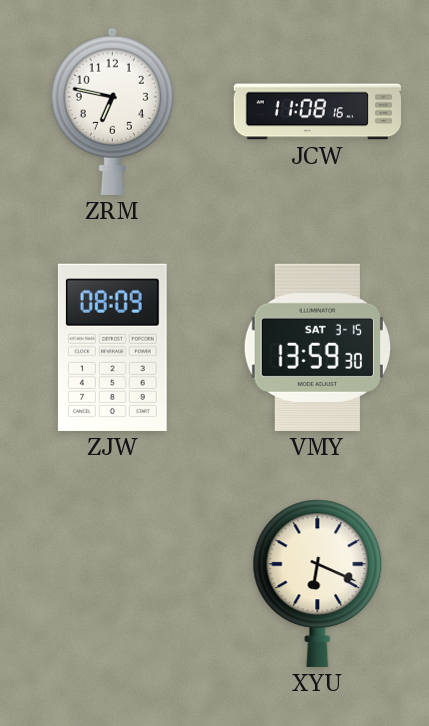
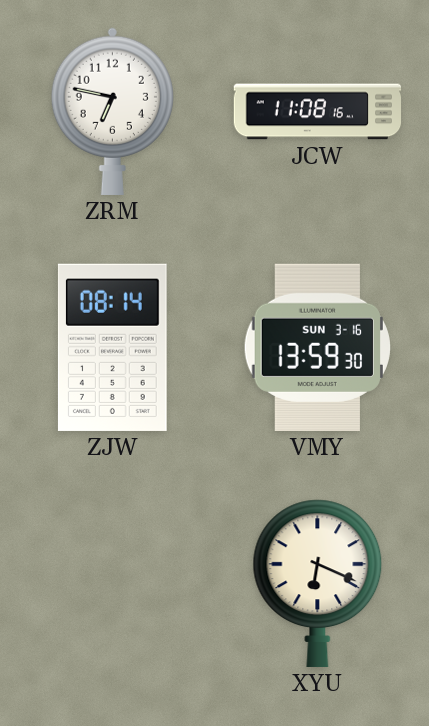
ZJW: 08:09 -> 08:14 (112, 347)
VMY date: SAT 3-15 -> SUN 3-16 (317, 347)
